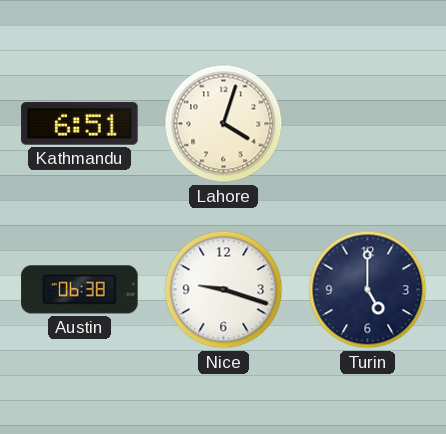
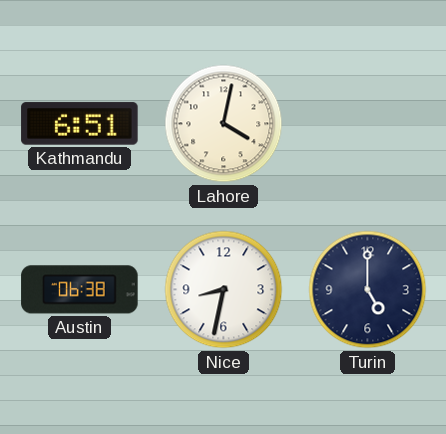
Lahore: 4:03 -> 4:02 (224, 124)
Nice: 9:18 -> 8:32 (224, 290)
